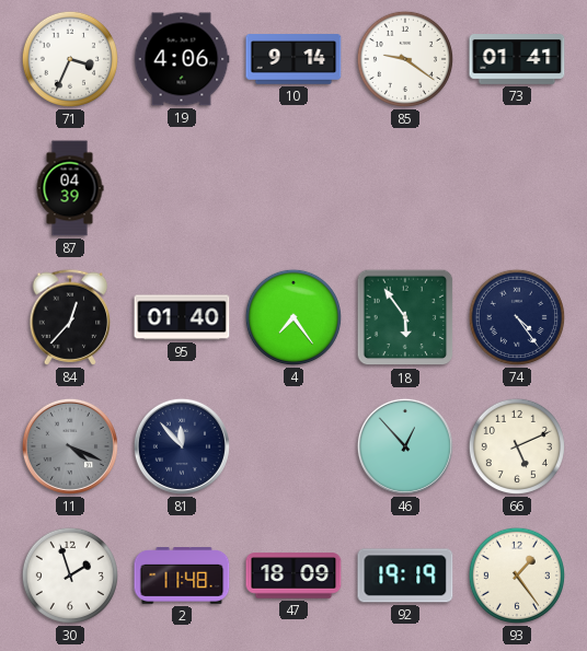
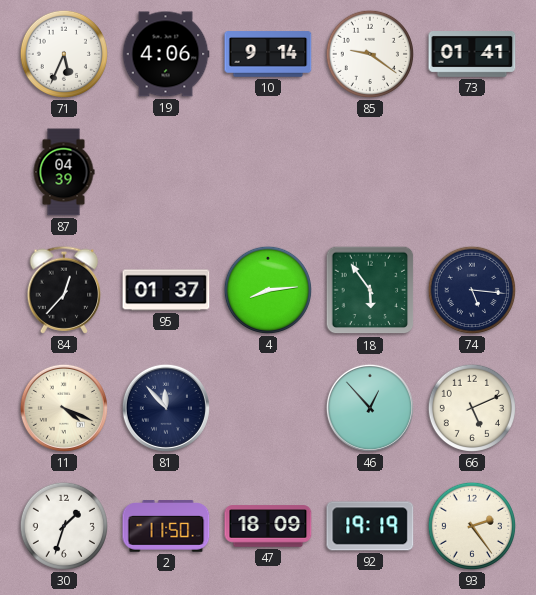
71: 3:34 -> 5:34 (64, 54)
95: 01:40 -> 01:37 (166, 290)
4: 7:24 -> 8:14 (268, 290)
74: 4:24 -> 5:16 (472, 290)
11 dial: grey -> cream (64, 408)
30: 1:57 -> 1:33 (64, 526)
2: 11:48 -> 11:50 (166, 526)
93: 1:24 -> 2:24 (472, 526)
